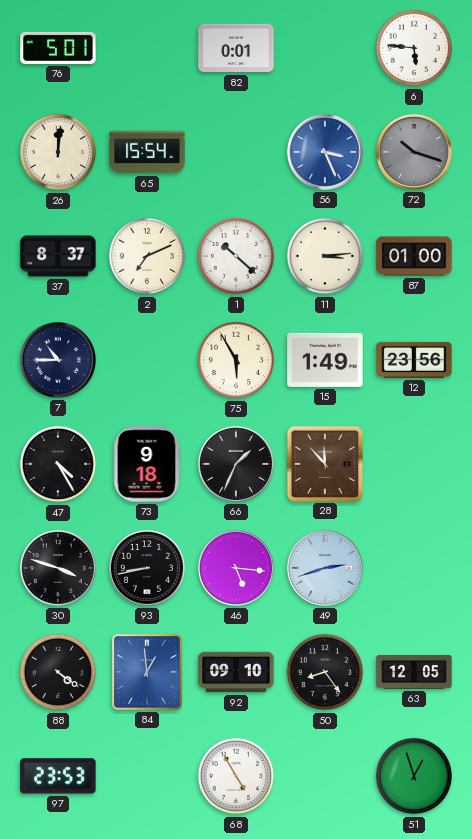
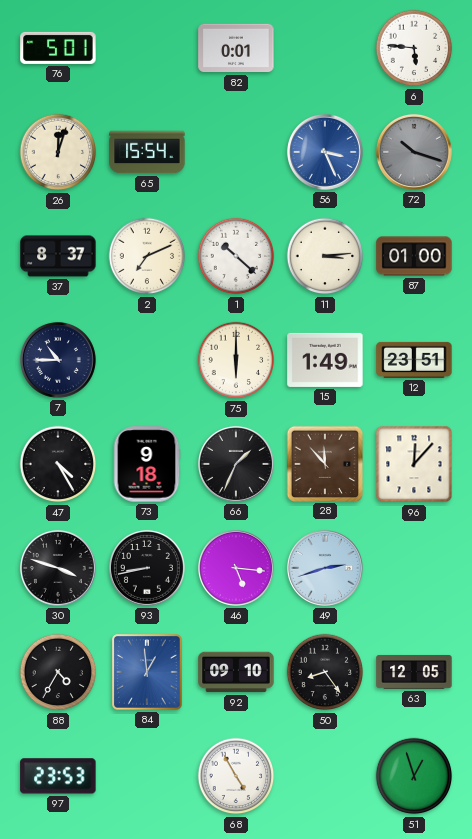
26: 12:01 -> 12:03 (58, 152)
75: 5:55 -> 6:00 (236, 360)
12: 23:56 -> 23:51 (414, 360)
96: none -> 12:07 (414, 464)
88: 4:21 -> 4:35 (58, 672)
